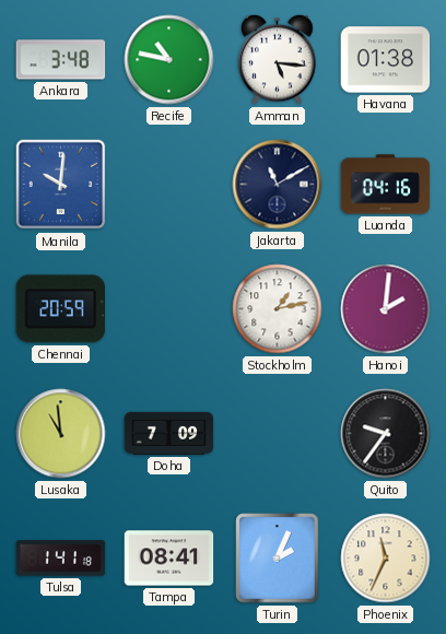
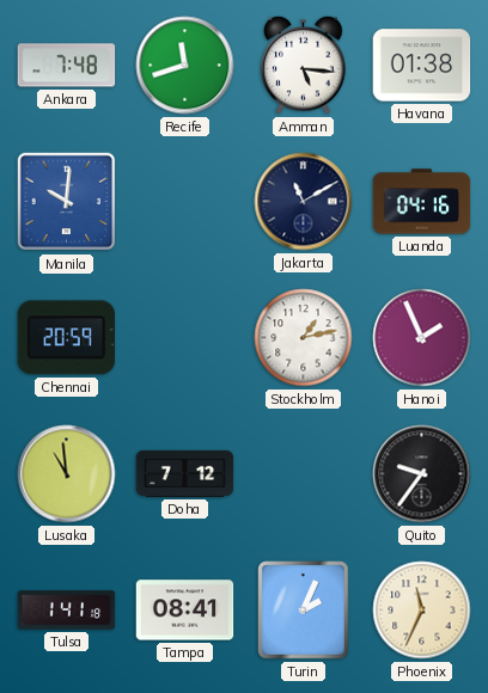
Ankara: 3:48 -> 7:48 (67, 66)
Recife: 10:47 -> 11:42 (185, 66)
Hanoi: 2:01 -> 1:56 (422, 338)
Doha: 7:09 -> 7:12 (185, 473)
